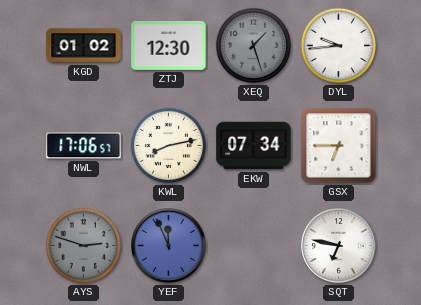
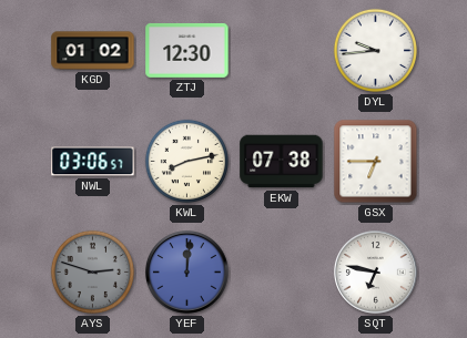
XEQ: 1:27 -> none (253, 45)
NWL: 17:06 -> 03:06 (93, 162)
EKW: 07:34 -> 07:38 (282, 162)
YEF: 11:56 -> 12:01 (187, 273)
